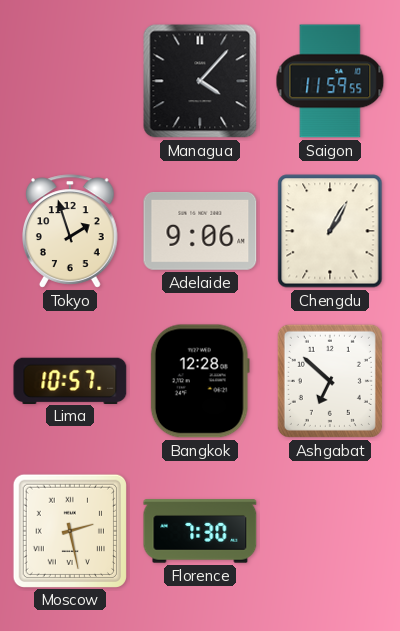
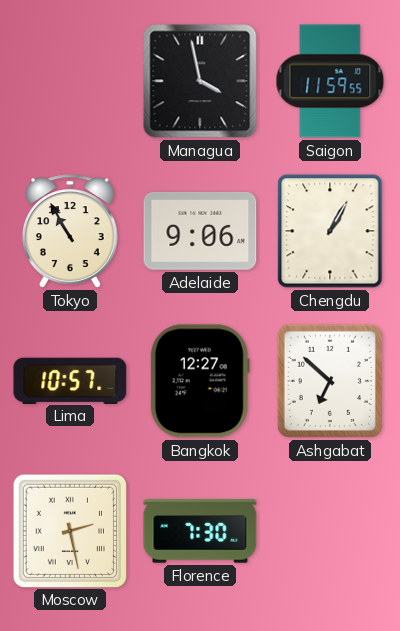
Managua: 4:07 -> 3:58 (200, 81)
Tokyo: 1:57 -> 10:55 (71, 231)
Bangkok: 12:28 -> 12:27 (200, 381)
